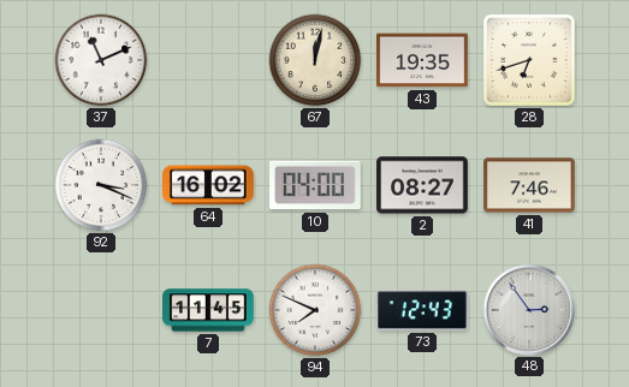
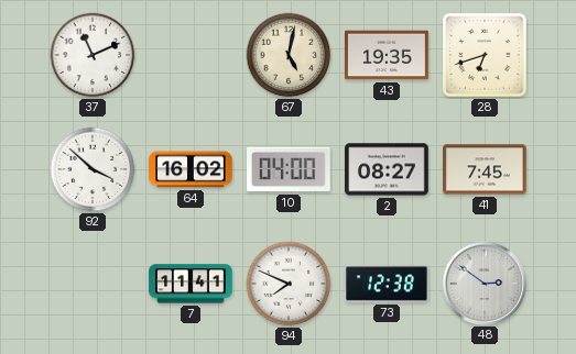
67: 12:02 -> 5:02 (289, 55)
92: 3:19 -> 3:52 (93, 169)
41: 7:46 -> 7:45 (485, 169)
7: 11:45 -> 11:41 (191, 284)
73: 12:43 -> 12:38 (387, 284)
48: 2:54 -> 2:51 (483, 283)
